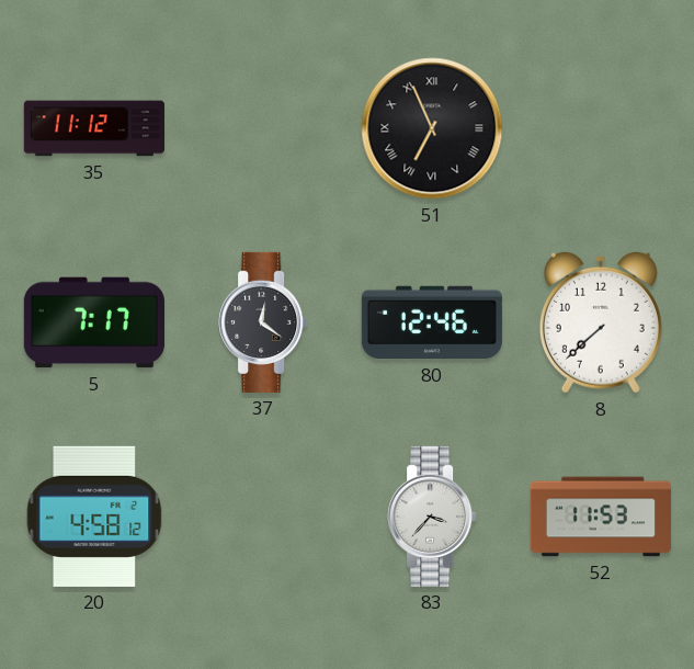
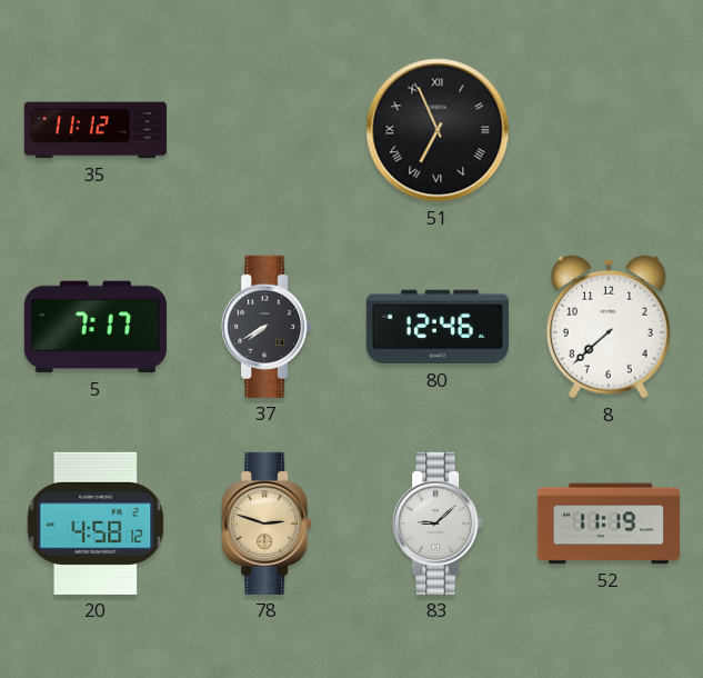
37: 12:21 -> 7:40 (267, 327)
78: none -> 2:48 (267, 524)
83: 3:37 -> 9:08 (438, 524)
52: 11:53 -> 11:19 (609, 524)
